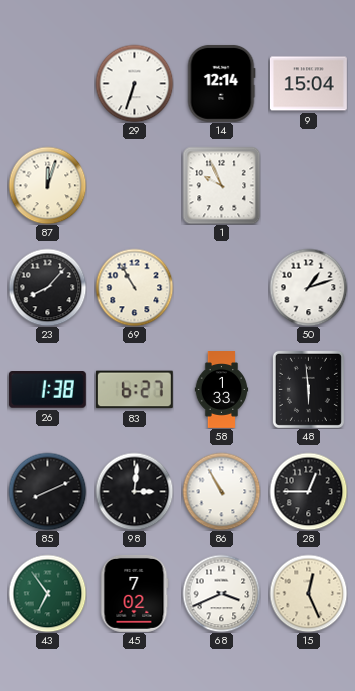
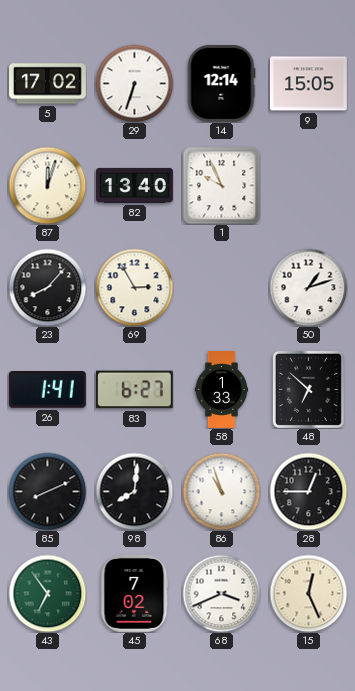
5: none -> 17:02 (48, 84)
9: 15:04 -> 15:05 (308, 84)
82: none -> 13:40 (135, 185)
69: 10:55 -> 2:55 (134, 287)
26: 1:38 -> 1:41 (47, 390)
48: 5:59 -> 6:52 (308, 389)
98: 3:01 -> 8:01 (134, 491)
86: 10:55 -> 10:57 (221, 491)
